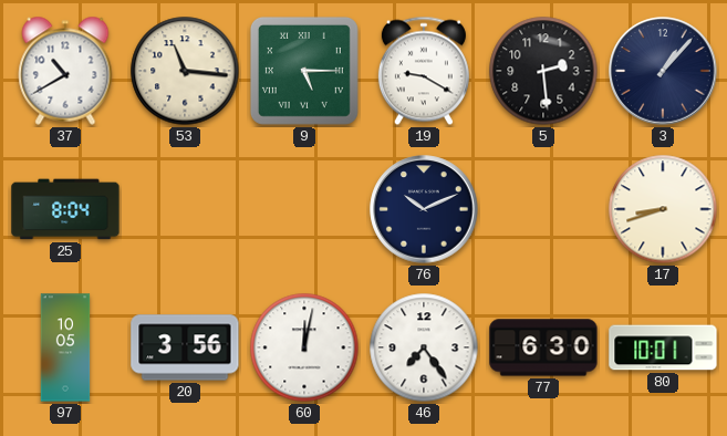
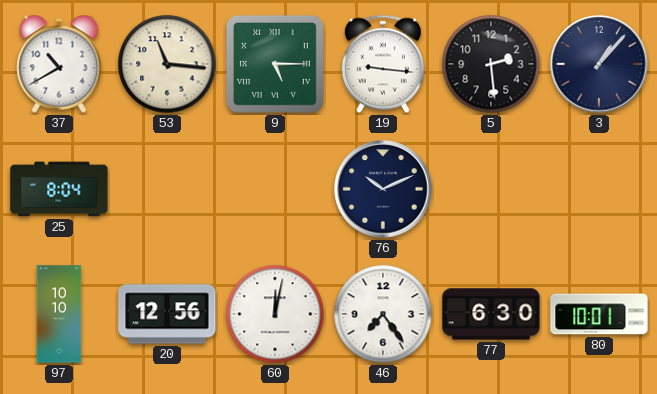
19: 9:20 -> 9:16 (383, 64)
17: 8:42 -> none (663, 209)
97: 10:05 -> 10:10 (59, 314)
20: 3:56 -> 12:56 (167, 314)
